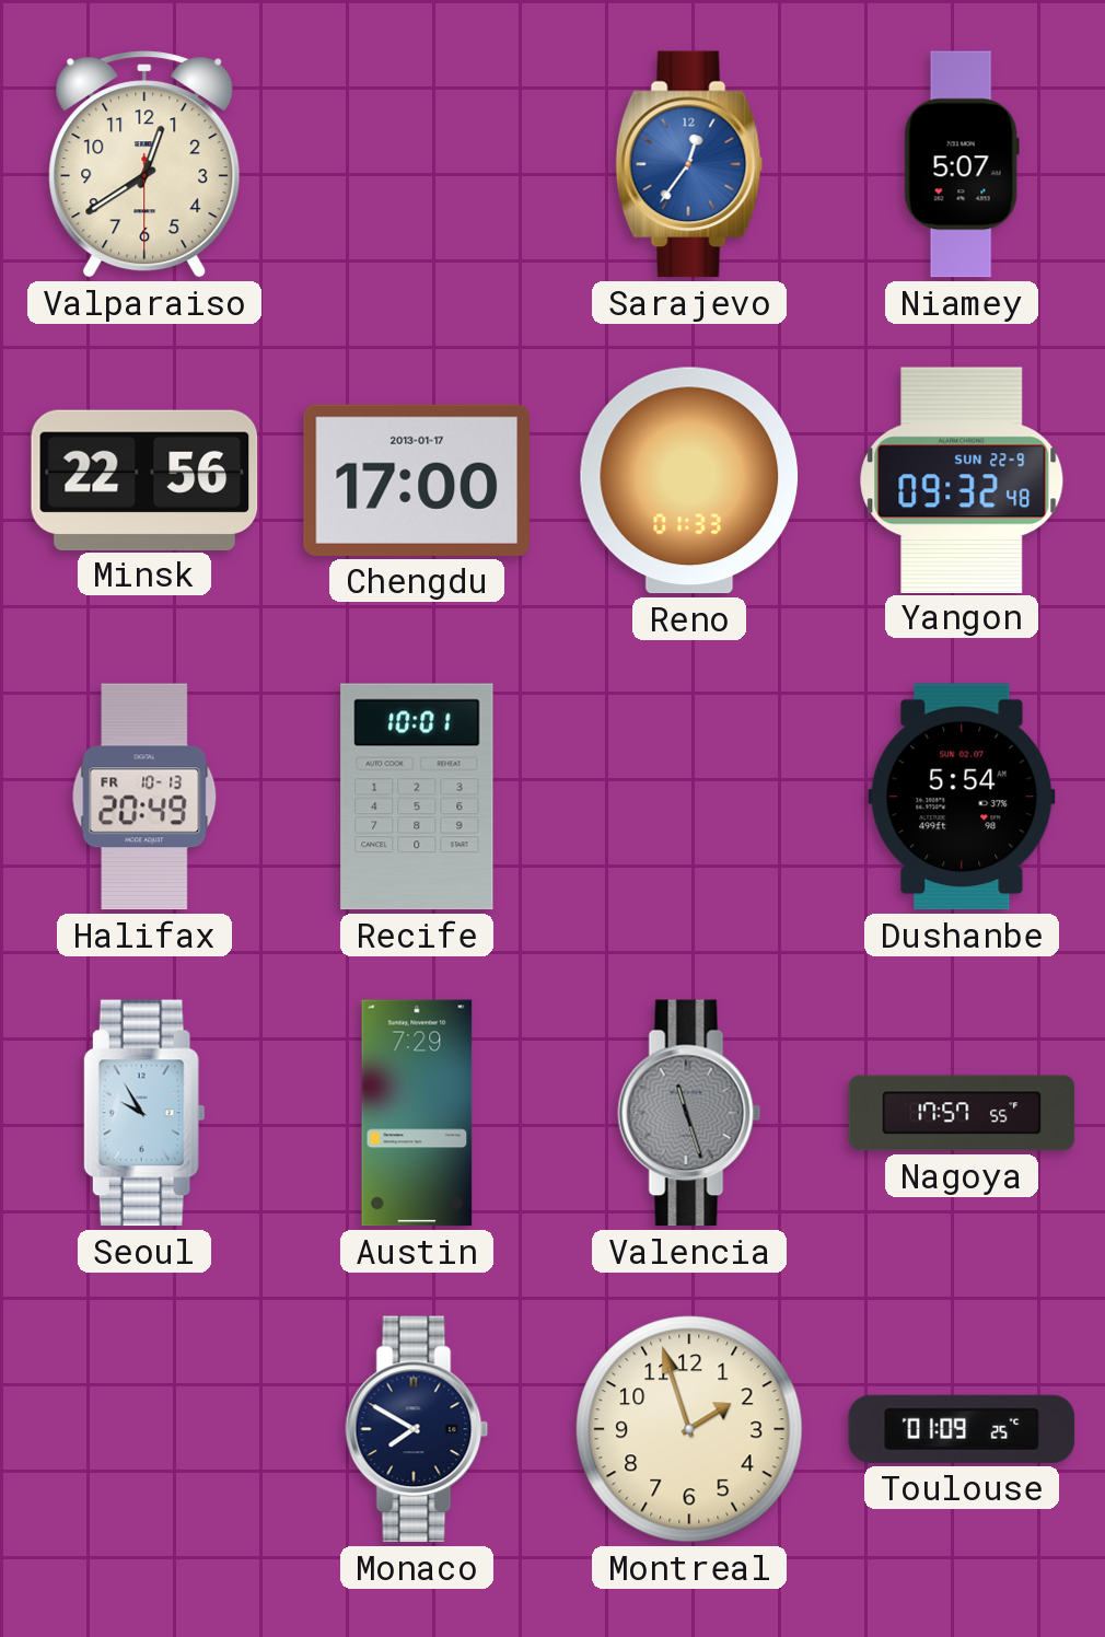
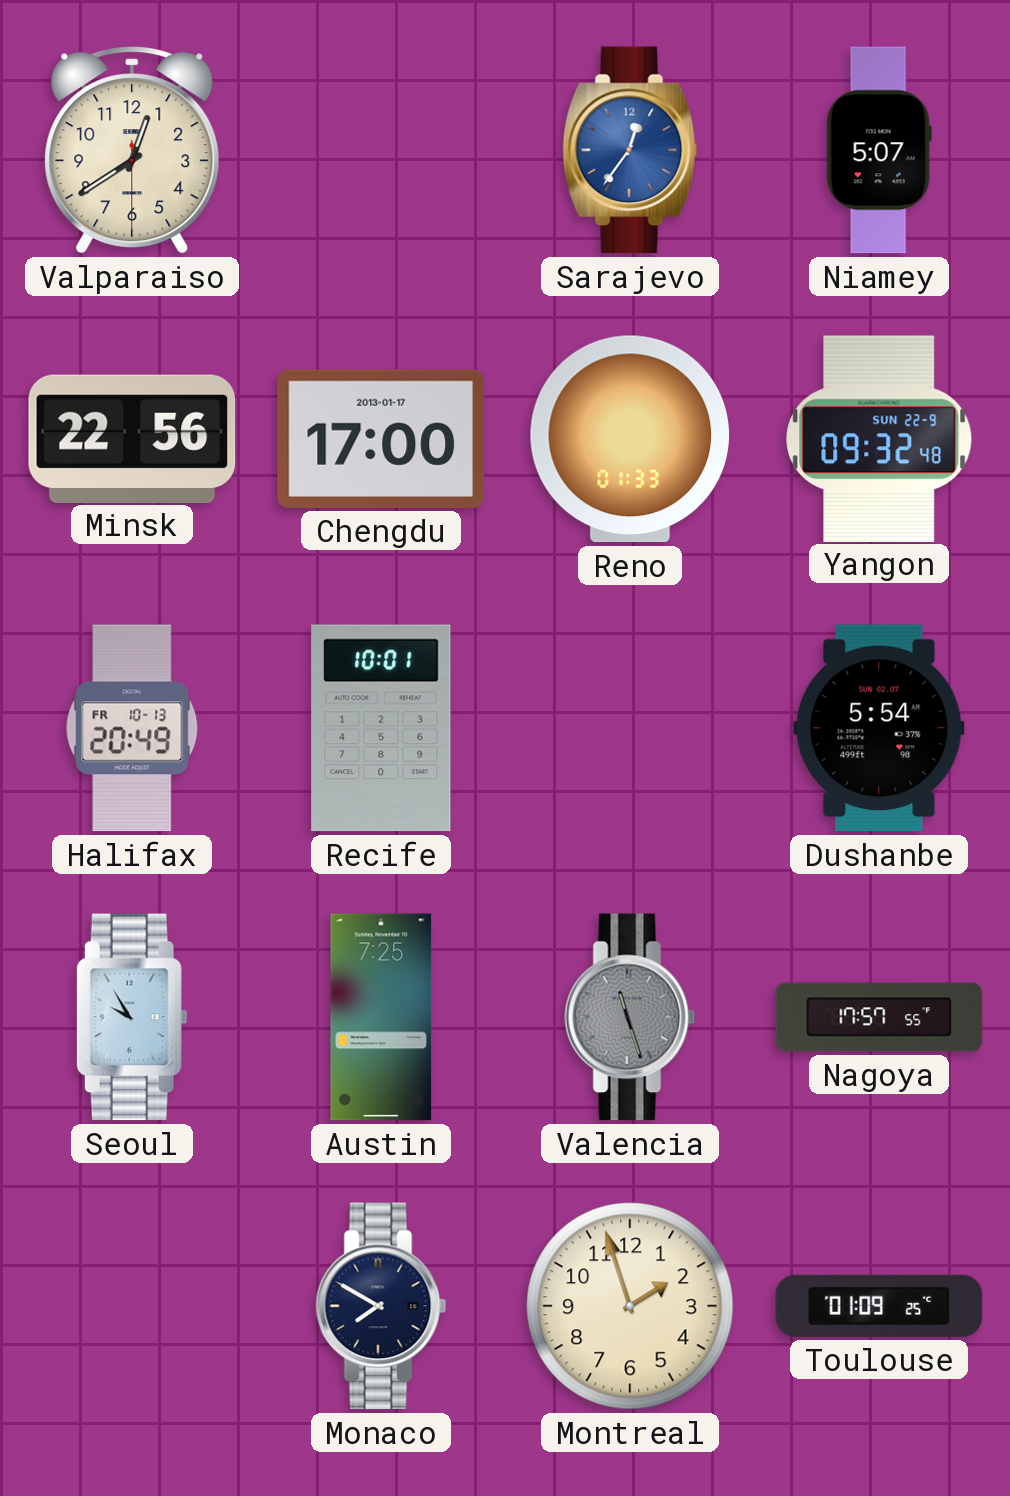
Austin: 7:29 -> 7:25 (381, 1017)
